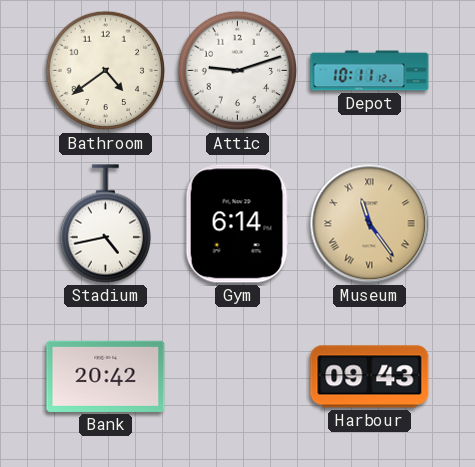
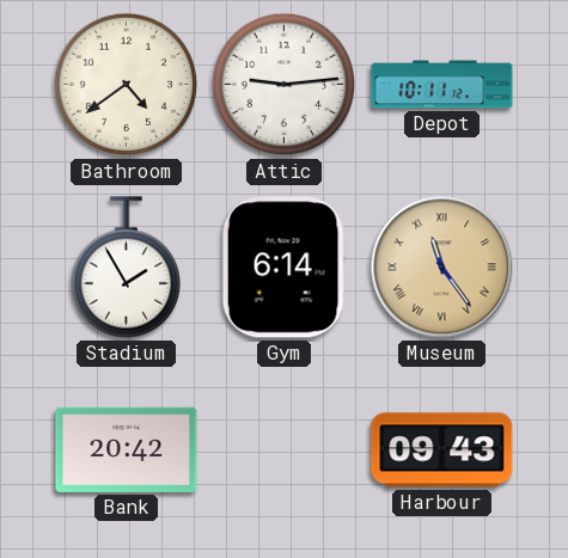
Attic: 9:12 -> 9:14 (285, 85)
Stadium: 4:43 -> 1:55 (126, 268)
